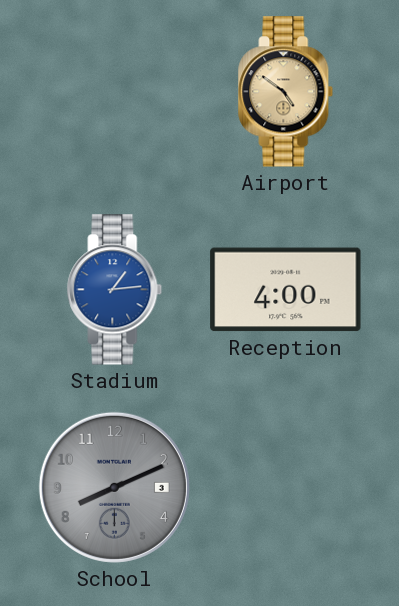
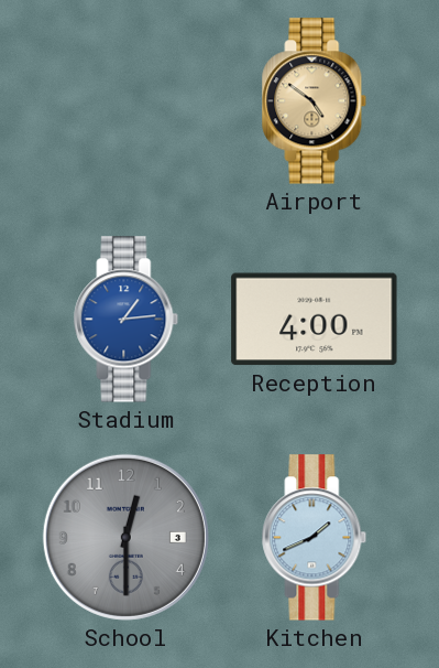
School: 8:11 -> 12:30 (125, 537)
Kitchen: none -> 1:41 (315, 538)
